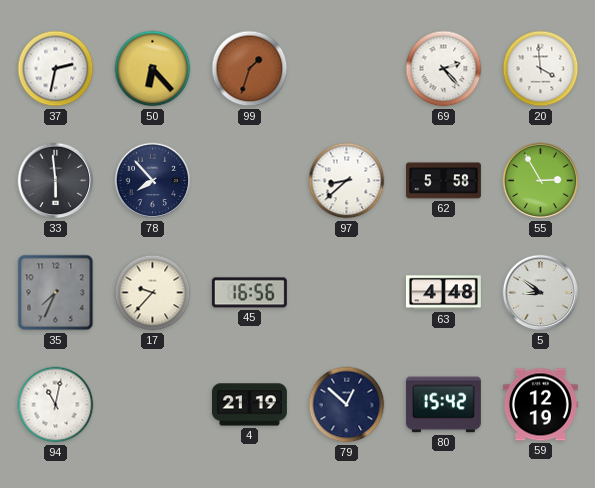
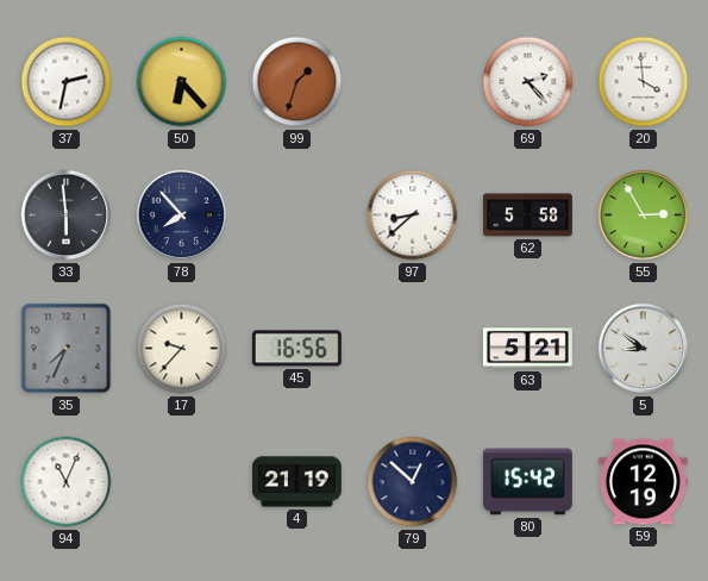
63: 4:48 -> 5:21 (527, 349)
94: 11:02 -> 11:04 (67, 482)
